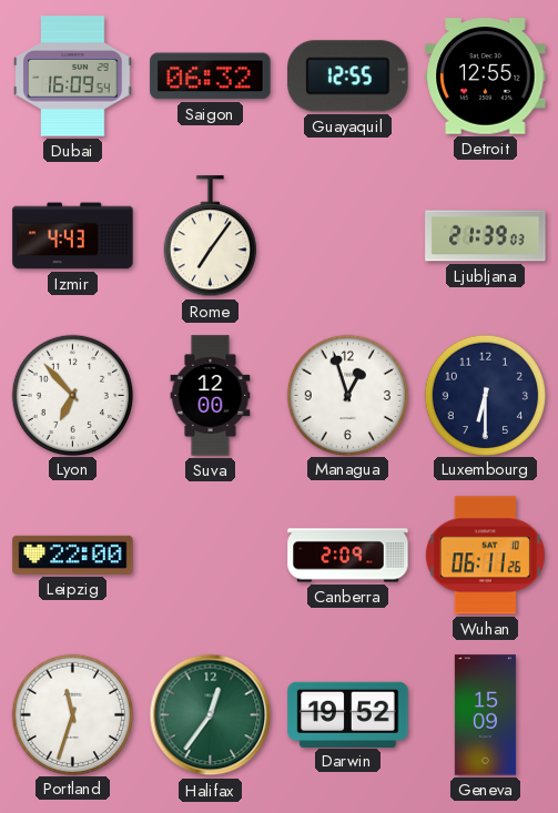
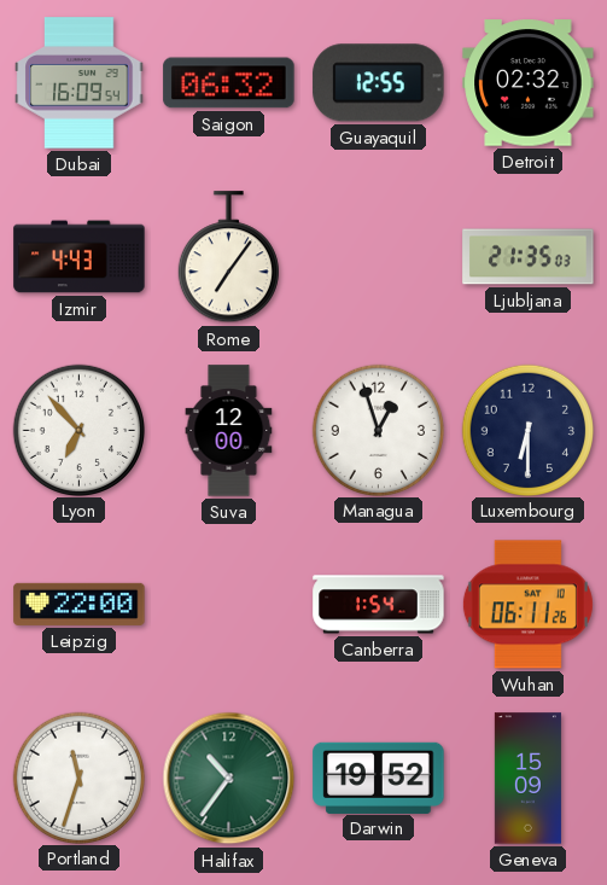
Detroit: 12:55 -> 02:32 (529, 83)
Ljubljana: 21:39 -> 21:35 (529, 257)
Canberra: 2:09 -> 1:54 (379, 605)
Halifax: 12:36 -> 10:36 (229, 779)
